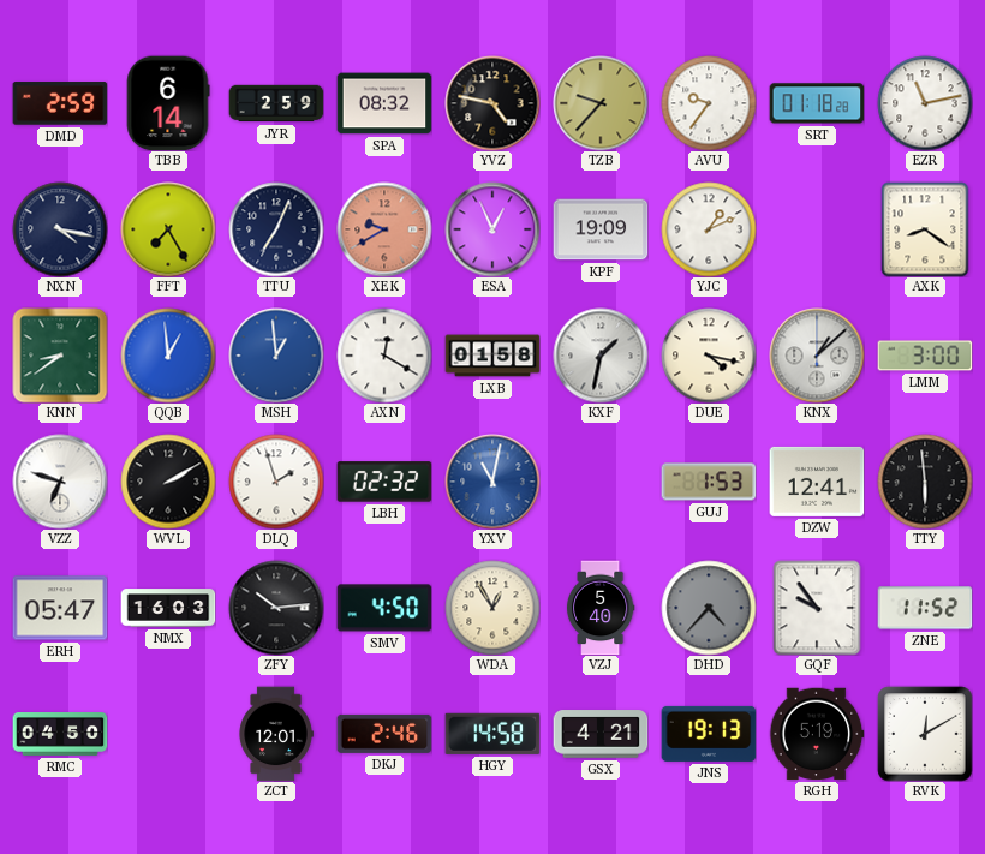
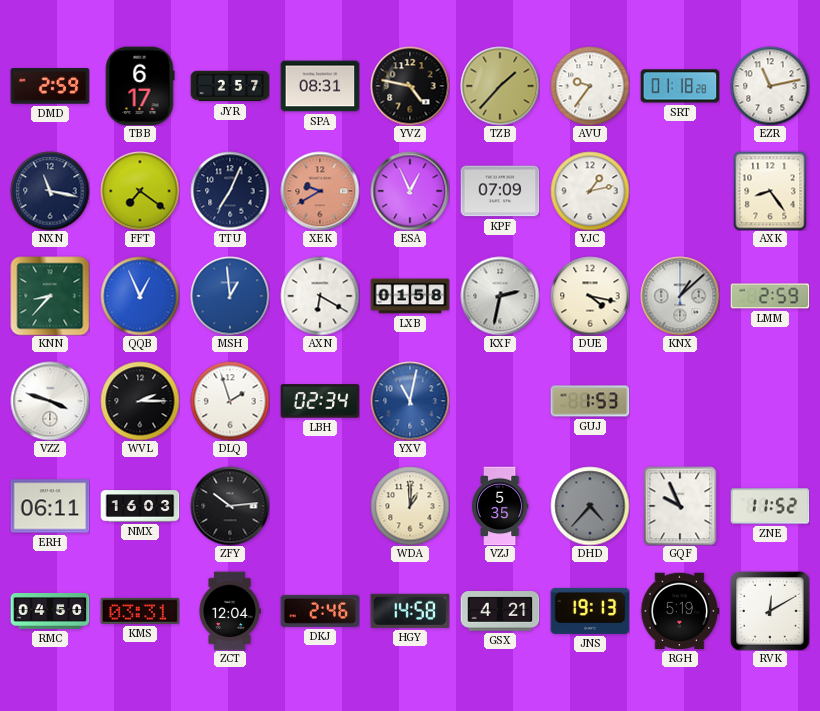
TBB: 6:14 -> 6:17 (140, 86)
JYR: 2:59 -> 2:57 (230, 86)
SPA: 08:32 -> 08:31 (320, 86)
TZB: 9:37 -> 1:37 (500, 86)
NXN: 4:17 -> 11:17 (50, 191)
FFT: 7:25 -> 7:21 (140, 191)
KPF: 19:09 -> 07:09 (500, 191)
YJC: 1:11 -> 1:13 (590, 191)
AXK: 8:21 -> 8:24 (770, 191)
KNN: 8:39 -> 8:37 (50, 296)
QQB: 12:59 -> 12:56 (140, 296)
AXN: 12:20 -> 6:20 (320, 296)
KXF: 1:32 -> 2:32 (500, 296)
LMM: 3:00 -> 2:59 (770, 296)
VZZ: 6:48 -> 3:48 (50, 401)
WVL: 2:10 -> 2:15 (140, 401)
LBH: 02:32 -> 02:34 (320, 401)
DZW: 12:41 -> none (817, 482)
TTY: 5:59 -> none (925, 482)
ERH: 05:47 -> 06:11 (50, 506)
SMV: 4:50 -> none (384, 608)
WDA: 12:55 -> 1:00 (410, 506)
VZJ: 5:40 -> 5:35 (500, 506)
GQF: 9:54 -> 9:56 (680, 506)
KMS: none -> 03:31 (140, 611)
ZCT: 12:01 -> 12:04 (230, 611)
